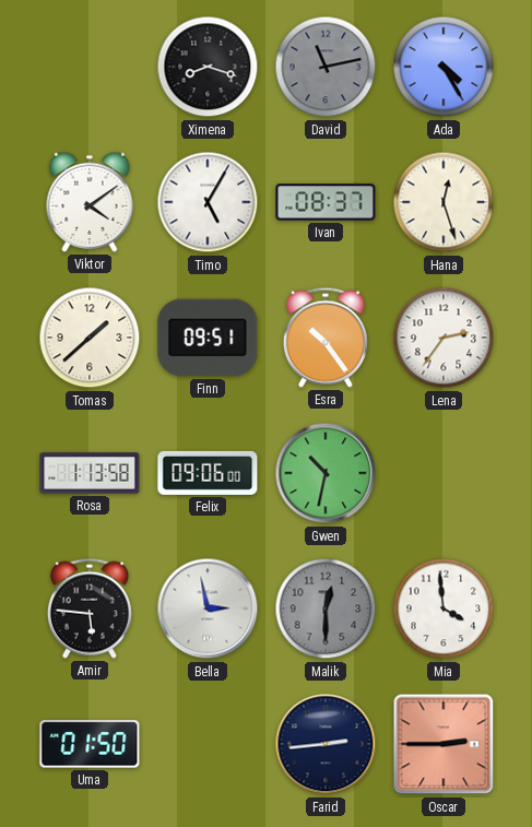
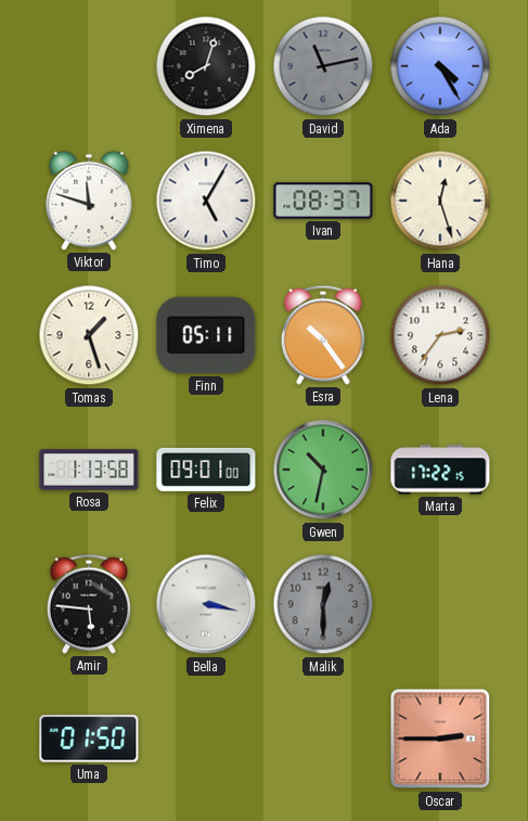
Ximena: 8:18 -> 8:03 (206, 66)
Viktor: 4:09 -> 11:48 (89, 201)
Tomas: 1:38 -> 1:27 (89, 335)
Finn: 09:51 -> 05:11 (206, 335)
Felix: 09:06 -> 09:01 (206, 470)
Marta: none -> 17:22 (440, 470)
Bella: 2:58 -> 3:17 (206, 604)
Mia: 3:59 -> none (444, 609)
Farid: 2:44 -> none (326, 744)
